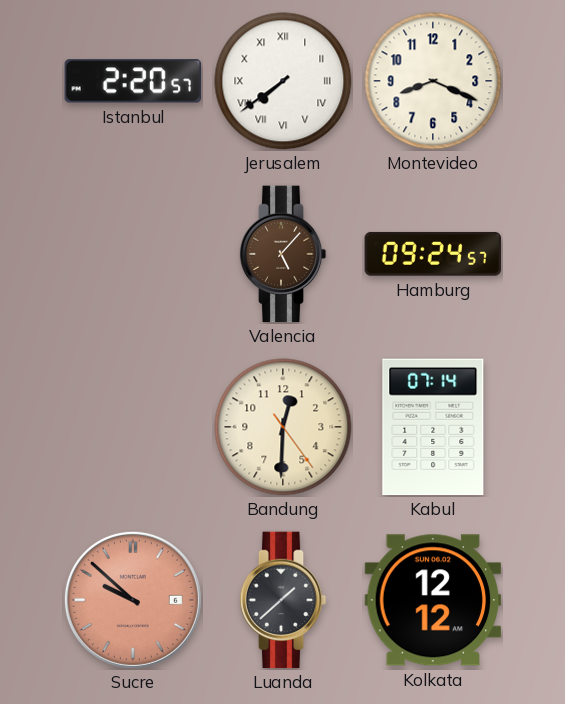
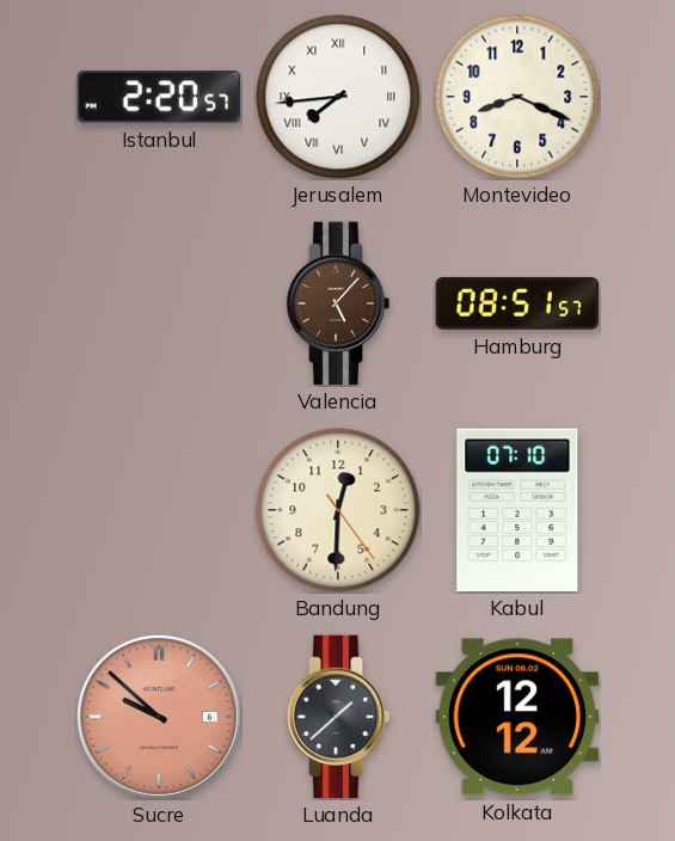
Jerusalem: 7:39 -> 7:44 (338, 97)
Hamburg: 09:24 -> 08:51 (517, 303)
Kabul: 07:14 -> 07:10 (517, 510)
